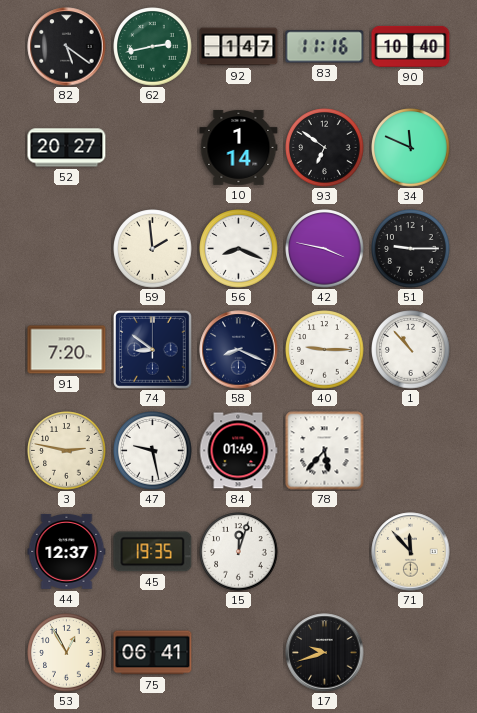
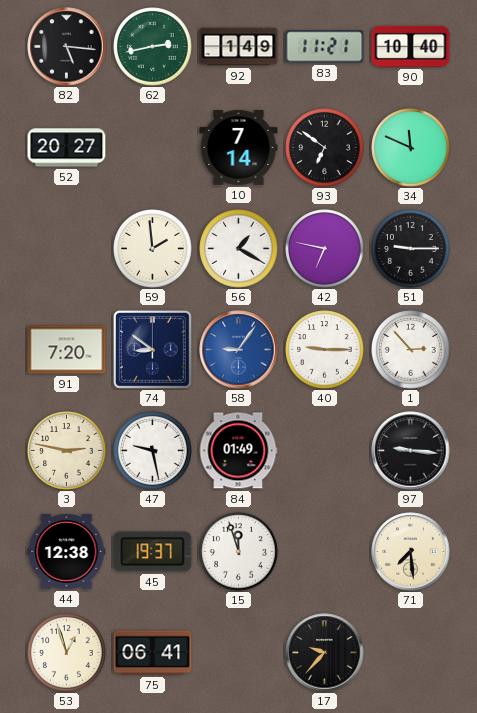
82: 5:21 -> 5:16 (67, 47)
92: 1:47 -> 1:49 (239, 47)
83: 11:16 -> 11:21 (325, 47)
10: 1:14 -> 7:14 (239, 148)
56: 8:19 -> 1:20 (239, 249)
42: 3:47 -> 6:47 (325, 249)
58: 8:19 -> 9:06 (239, 350)
58 dial: navy -> blue (239, 350)
1: 10:53 -> 2:53 (411, 350)
78: 5:37 -> none (325, 451)
97: none -> 9:16 (411, 451)
44: 12:37 -> 12:38 (67, 551)
45: 19:35 -> 19:37 (153, 552)
15: 12:03 -> 11:57 (239, 552)
71: 11:53 -> 7:29 (411, 552)
53: 12:55 -> 12:57 (67, 653)
17: 9:42 -> 9:37 (325, 653)
